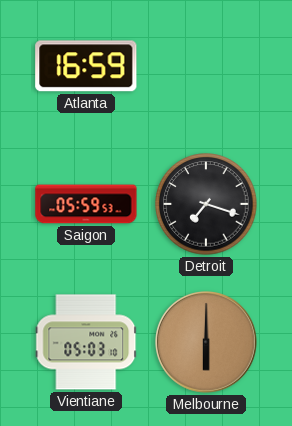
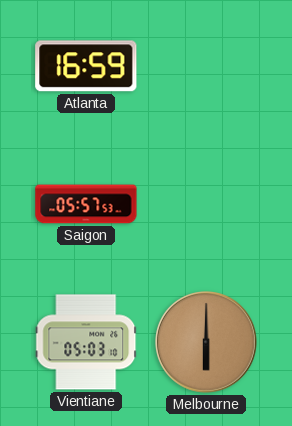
Saigon: 05:59 -> 05:57 (86, 204)
Detroit: 7:18 -> none (206, 204)
